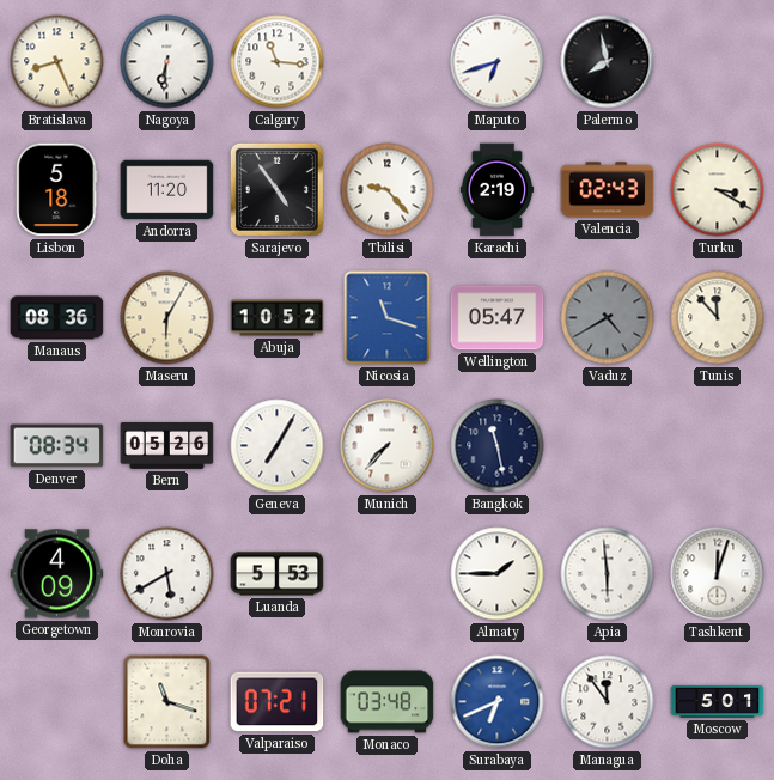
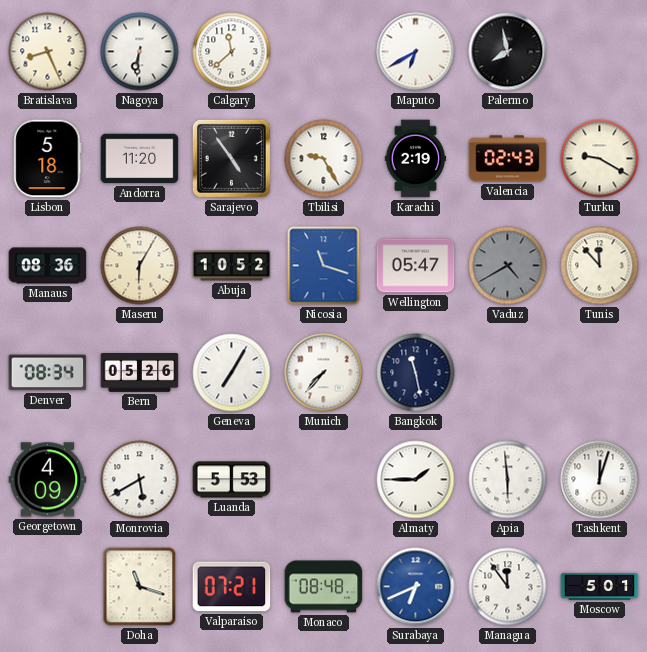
Calgary: 11:16 -> 11:38 (232, 52)
Maputo: 6:42 -> 6:40 (416, 52)
Tbilisi: 9:23 -> 9:25 (324, 159)
Turku: 3:20 -> 9:20 (600, 159)
Monaco: 03:48 -> 08:48 (324, 587)
